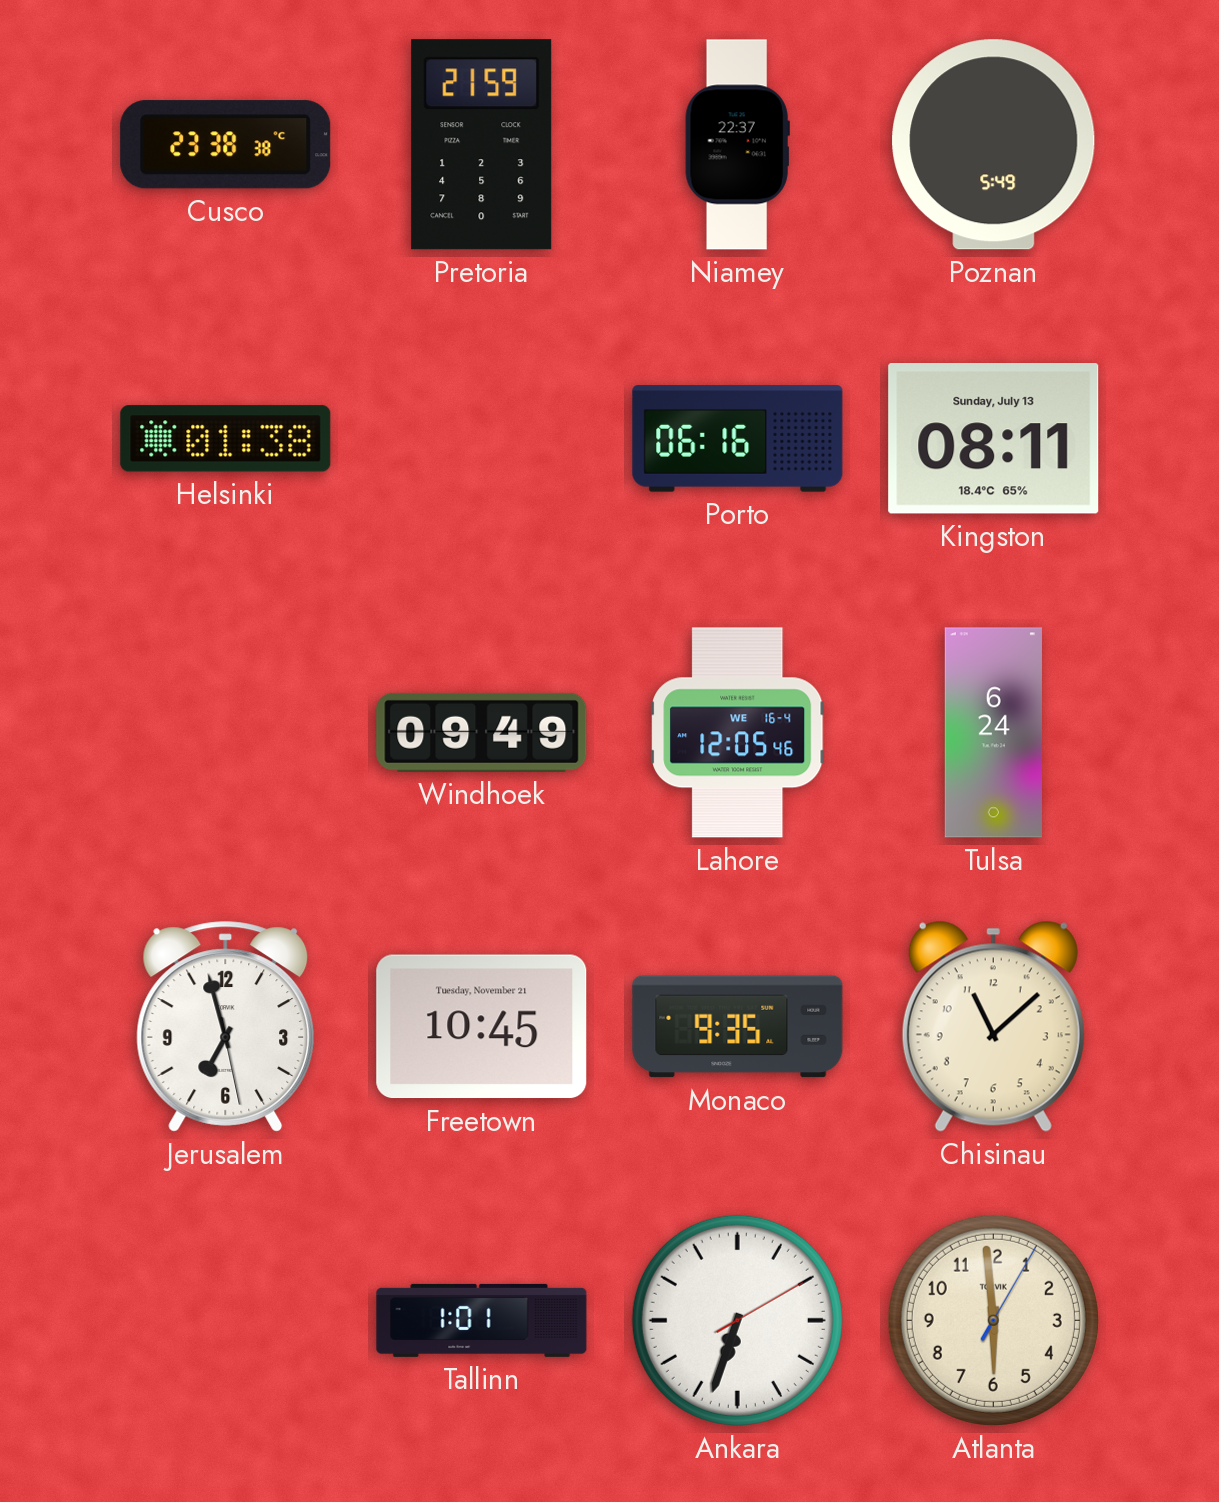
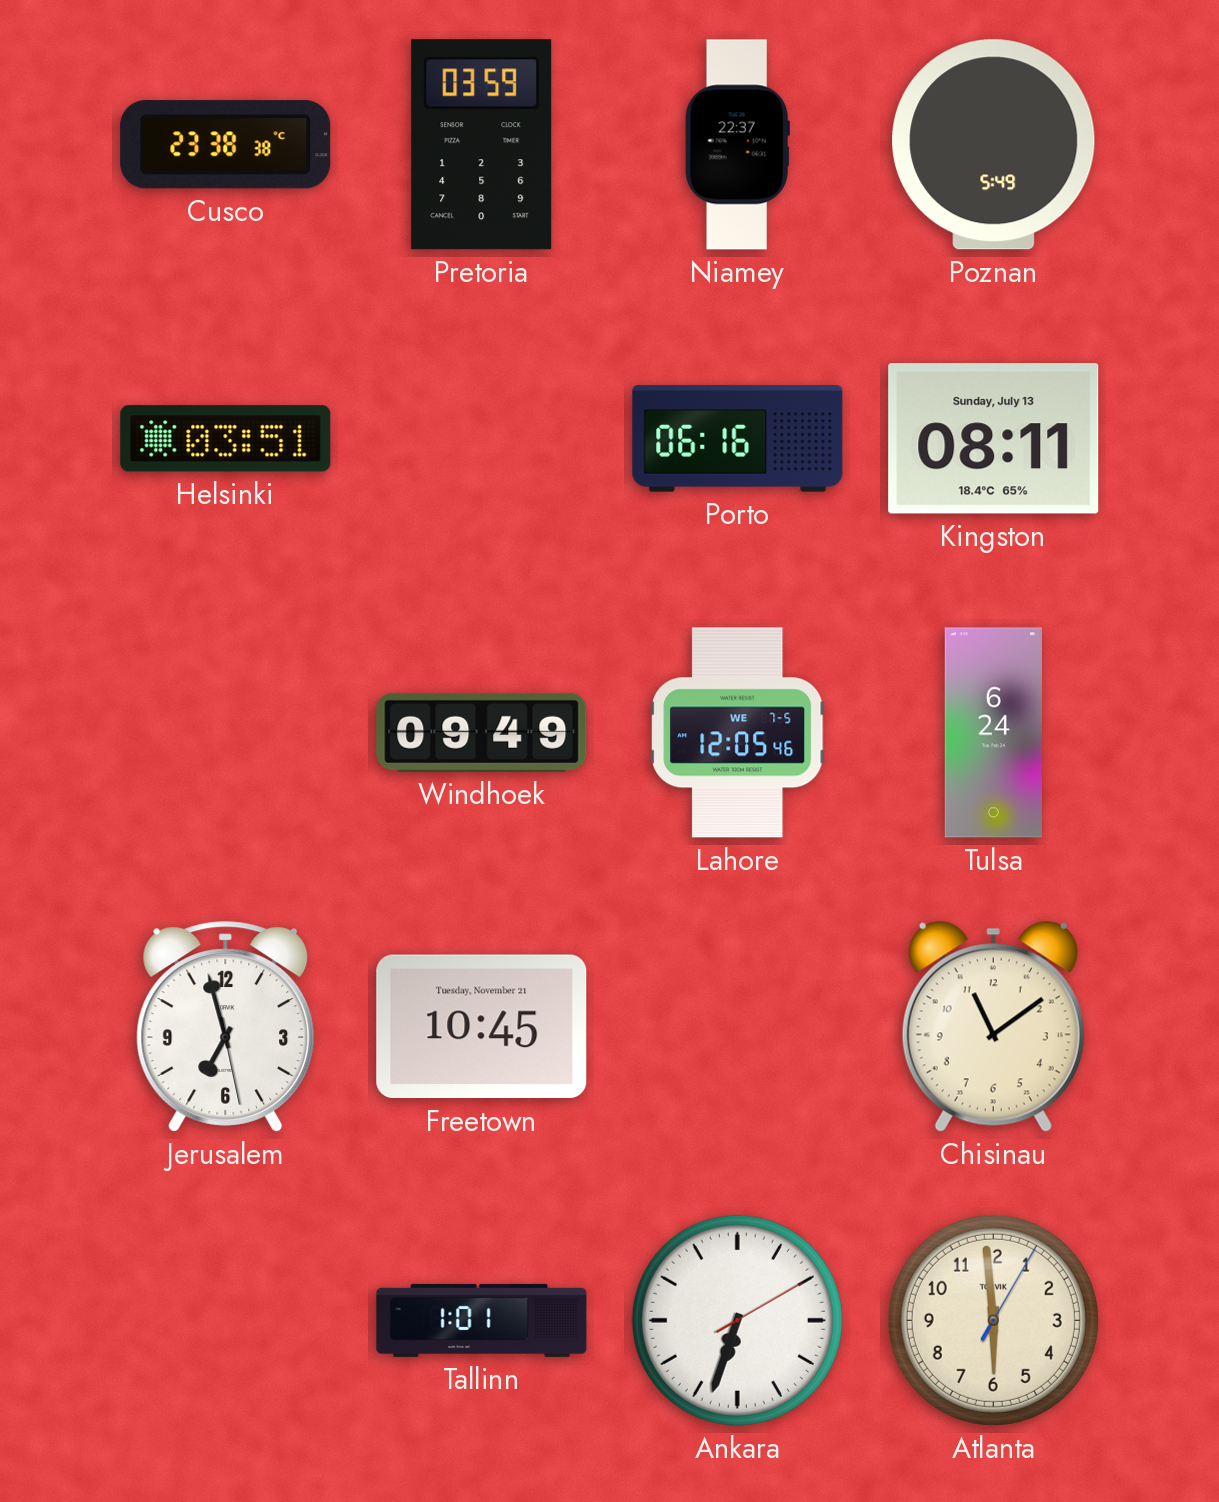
Pretoria: 21:59 -> 03:59 (482, 145)
Helsinki: 01:38 -> 03:51 (226, 439)
Lahore date: WE 16-4 -> WE 7-5 (738, 733)
Monaco: 9:35 -> none (738, 1027)
Chisinau: 11:08 -> 11:09 (993, 1026)
